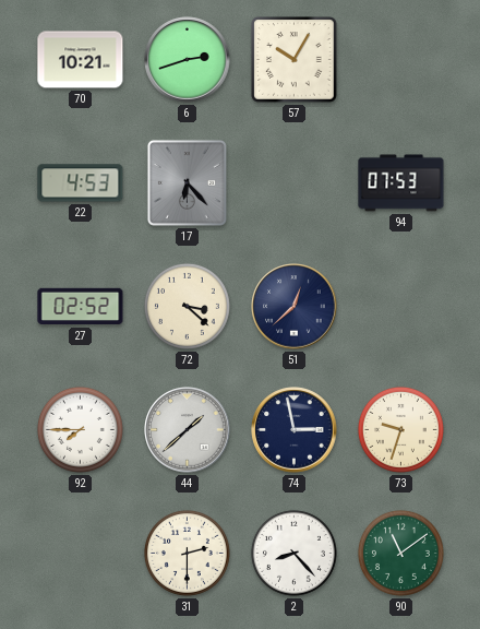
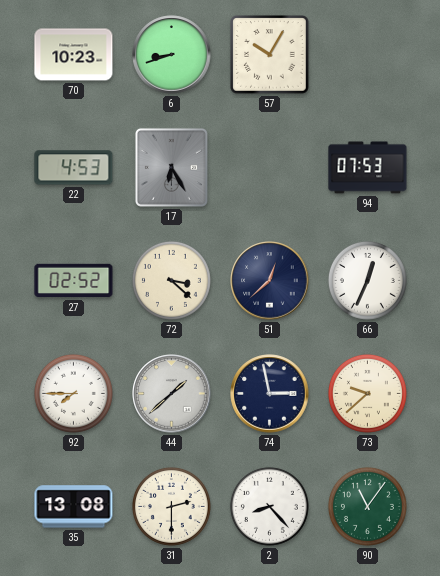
70: 10:21 -> 10:23 (74, 55)
6: 2:42 -> 8:42 (172, 55)
17: 6:23 -> 6:25 (171, 167)
66: none -> 12:34 (367, 280)
73: 9:33 -> 9:38 (367, 393)
35: none -> 13:08 (74, 507)
90: 11:09 -> 11:06 (367, 506)
